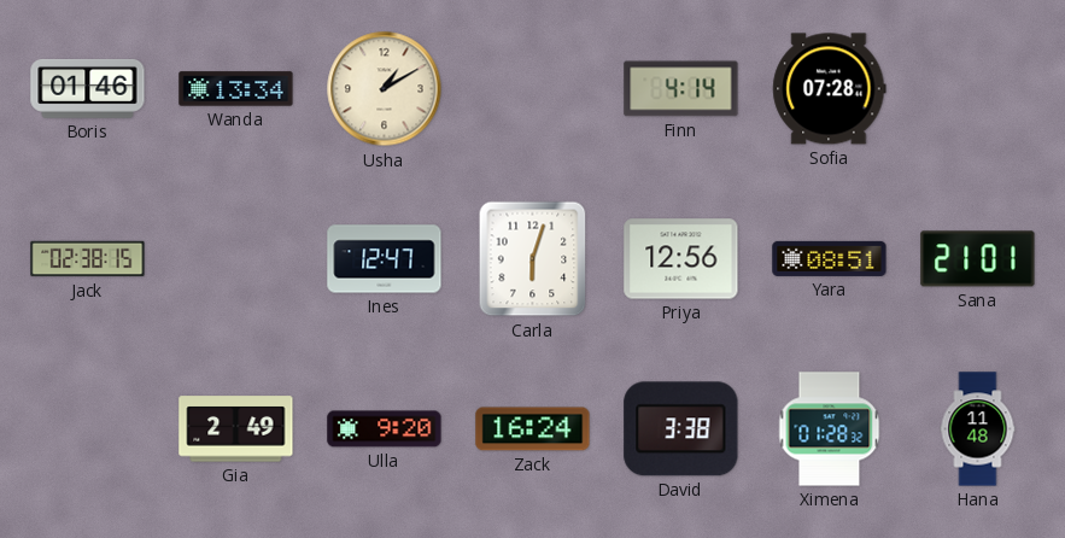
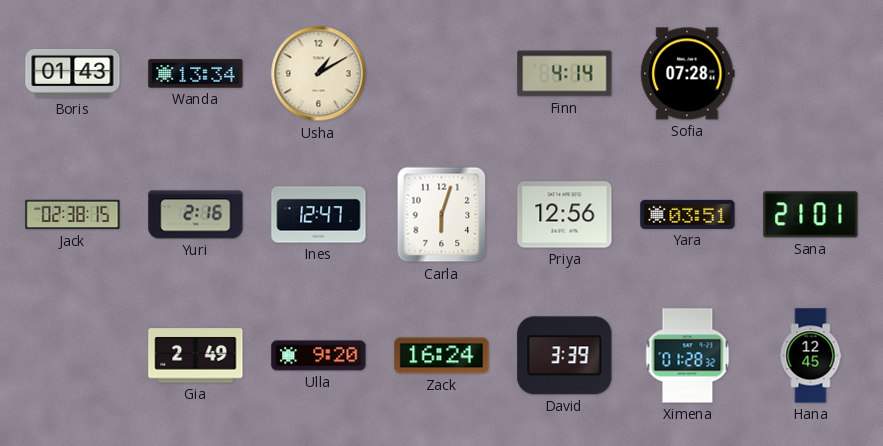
Boris: 01:46 -> 01:43 (73, 73)
Yuri: none -> 2:16 (196, 215)
Yara: 08:51 -> 03:51 (688, 214)
David: 3:38 -> 3:39 (565, 356)
Hana: 11:48 -> 12:45 (811, 356)
